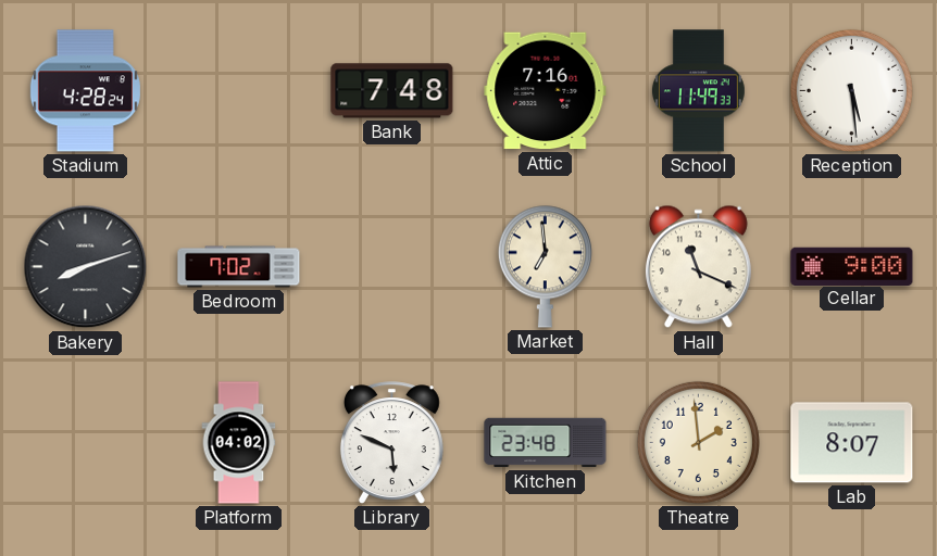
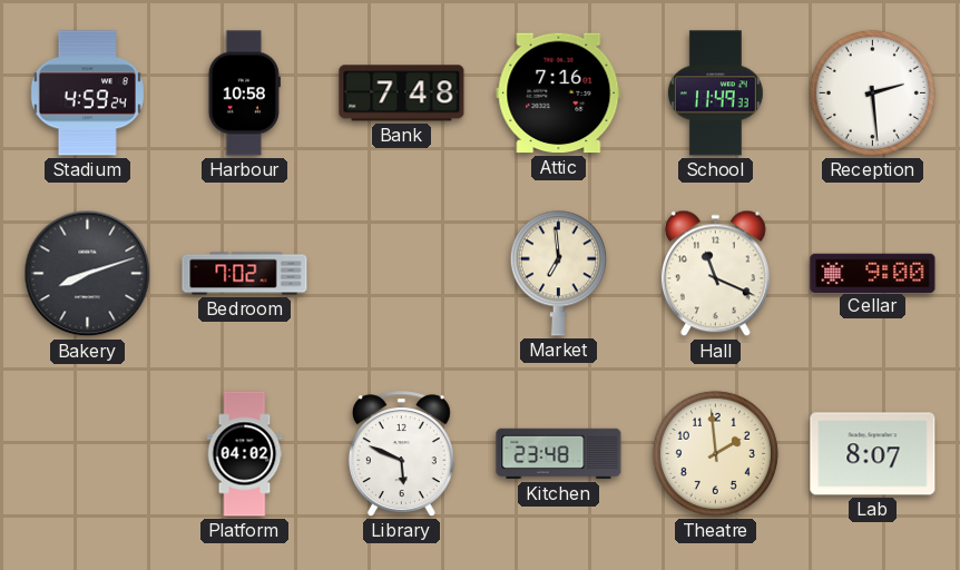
Stadium: 4:28 -> 4:59 (87, 94)
Harbour: none -> 10:58 (244, 94)
Reception: 5:29 -> 2:29 (872, 92)
